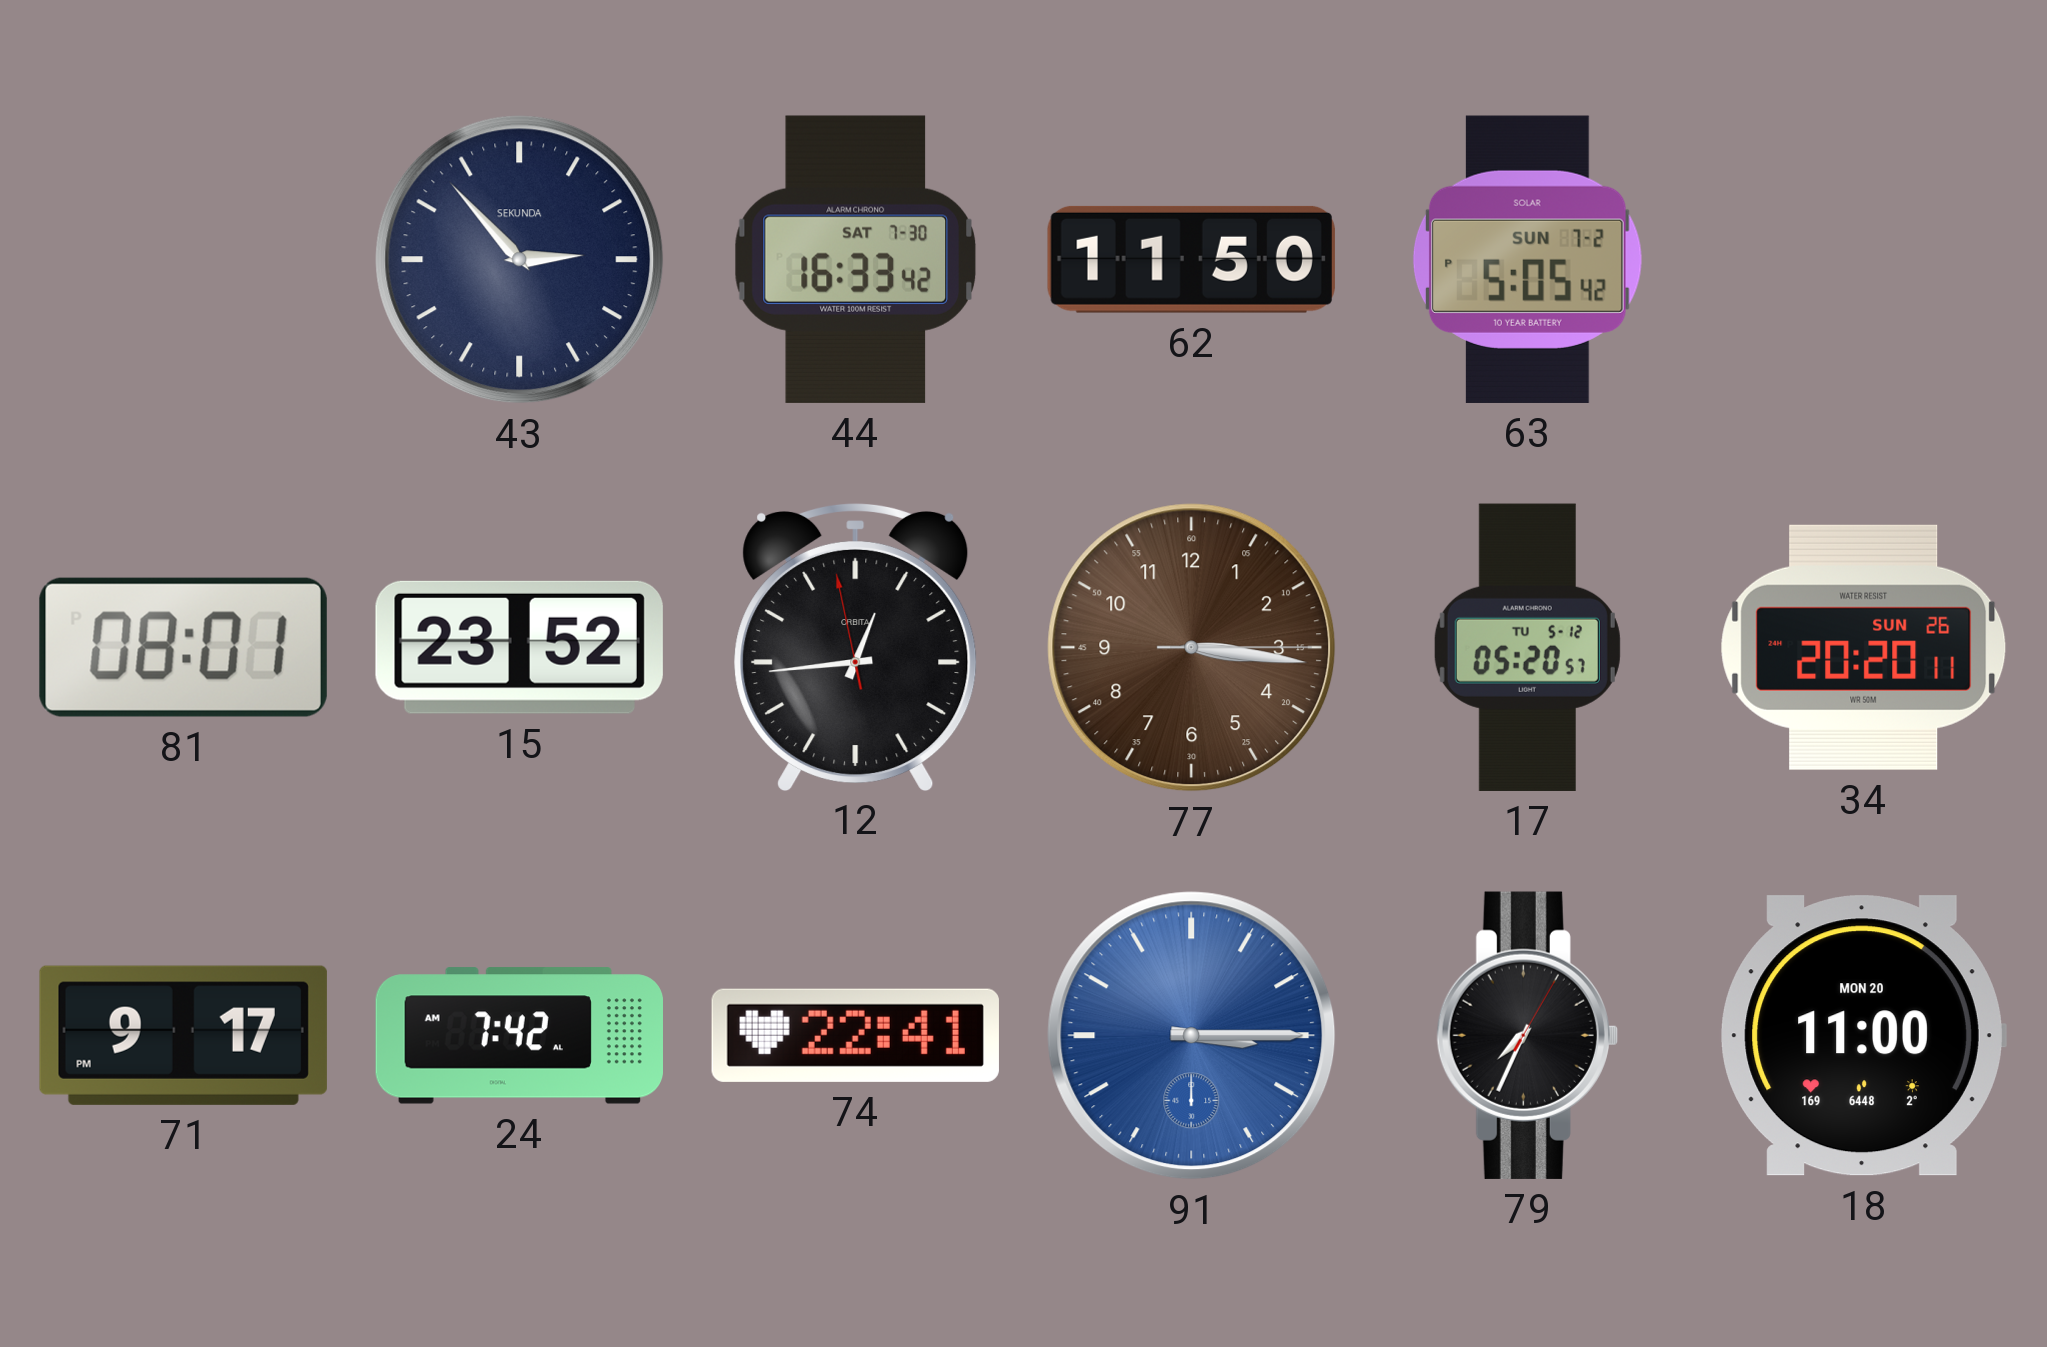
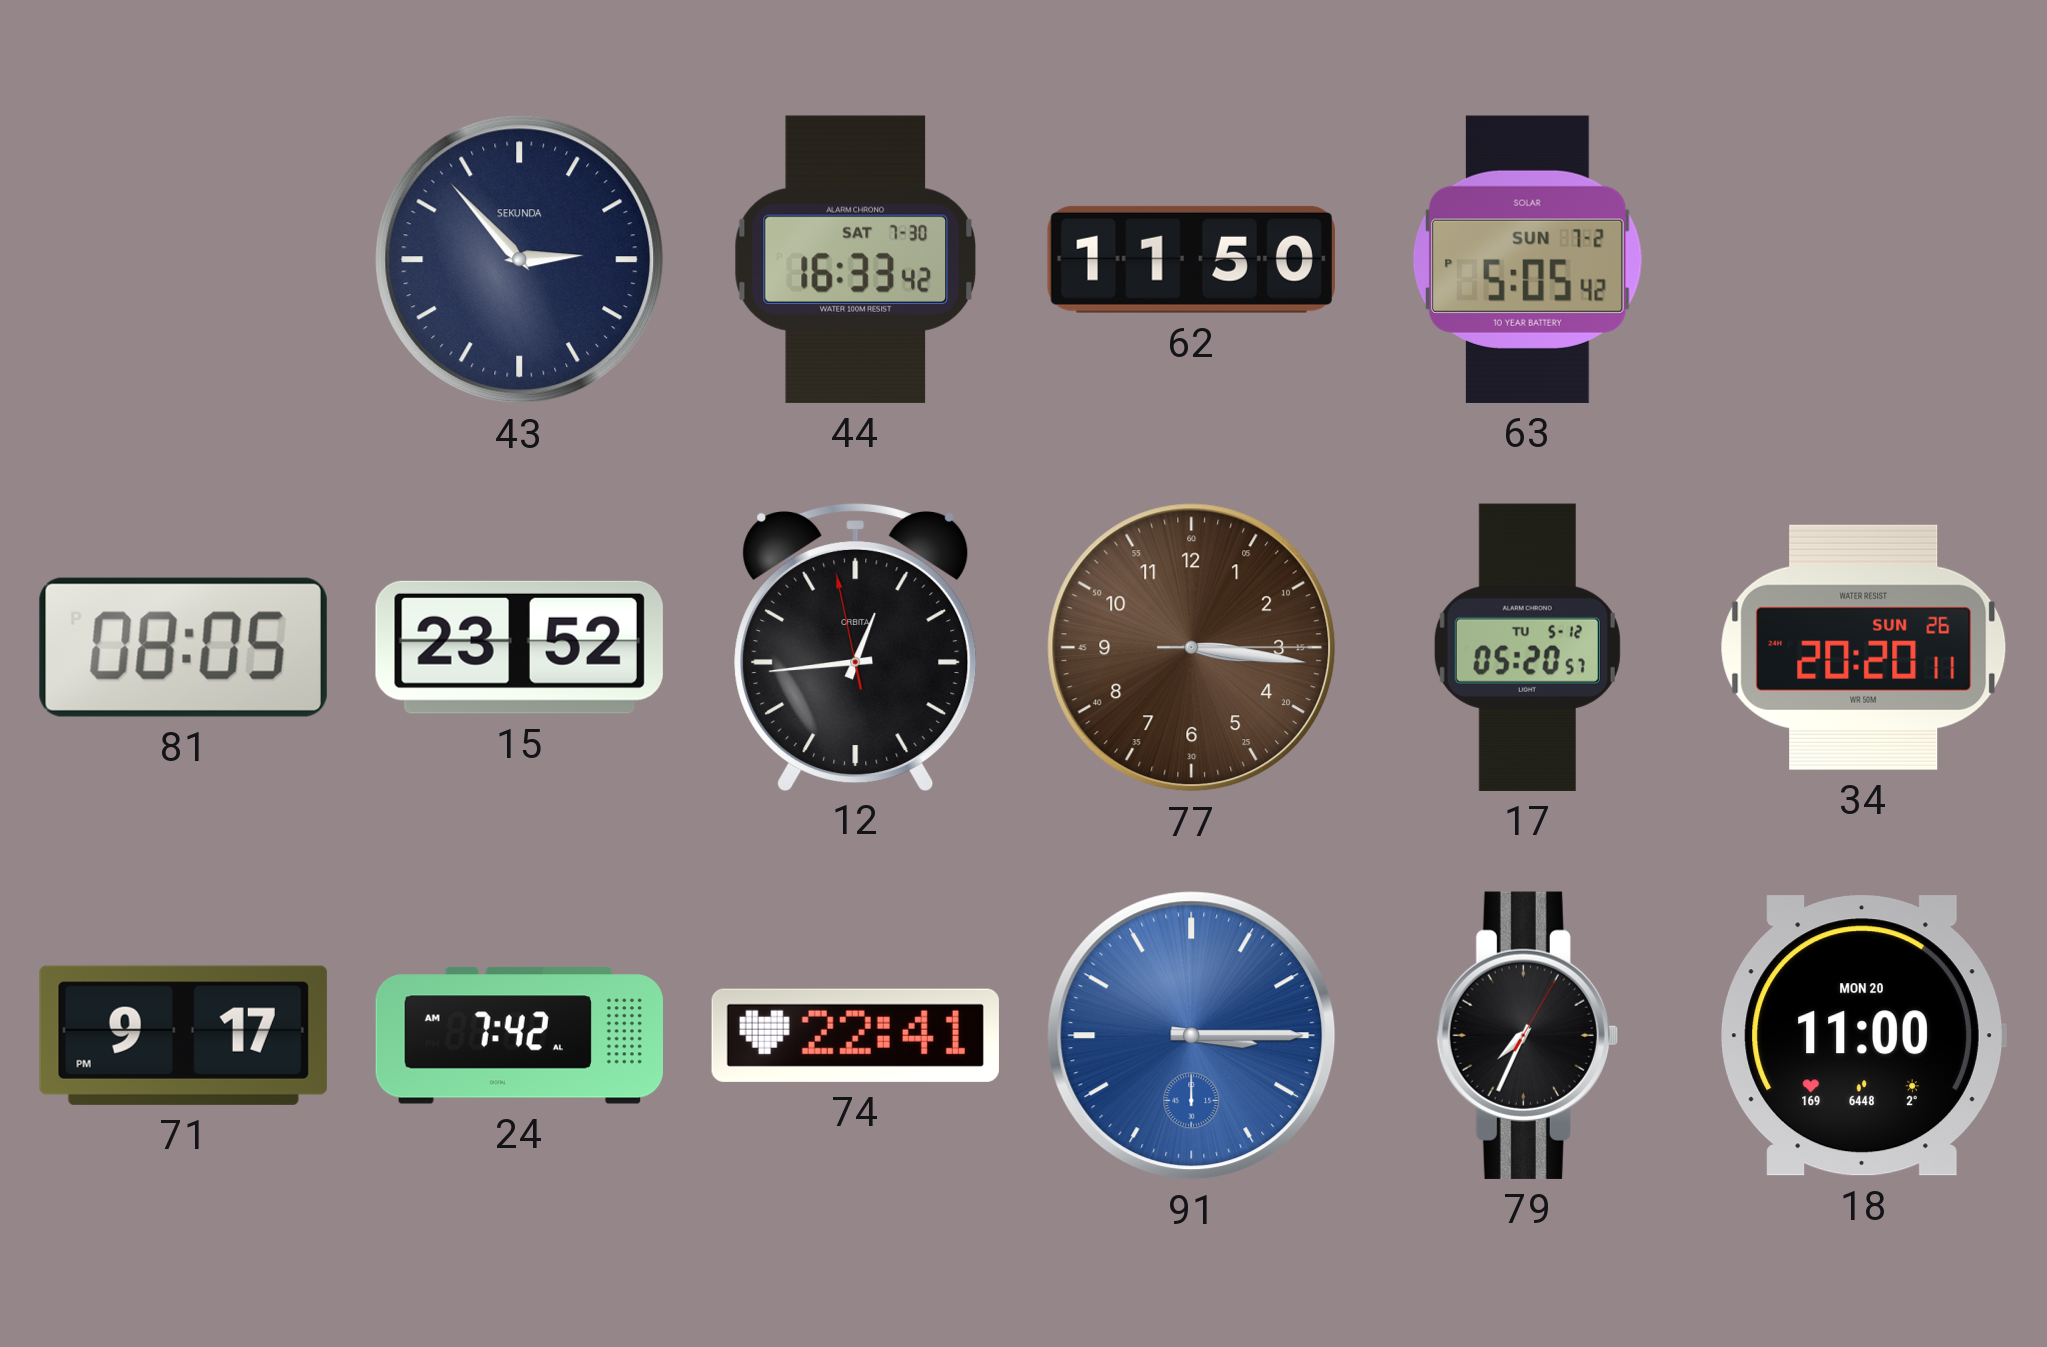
81: 08:01 -> 08:05 (183, 647)
